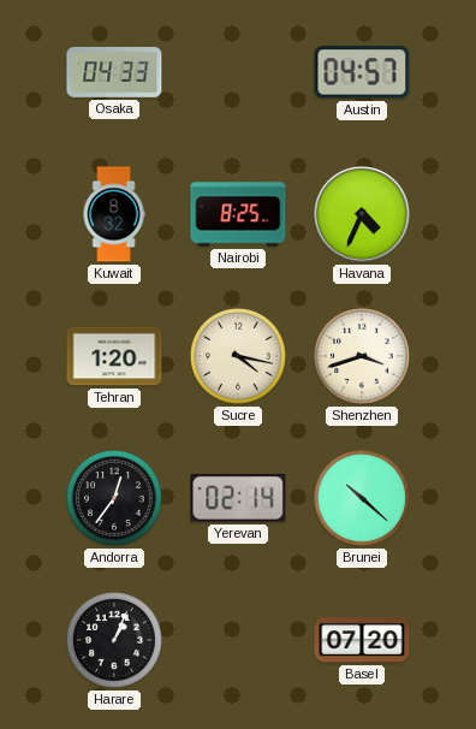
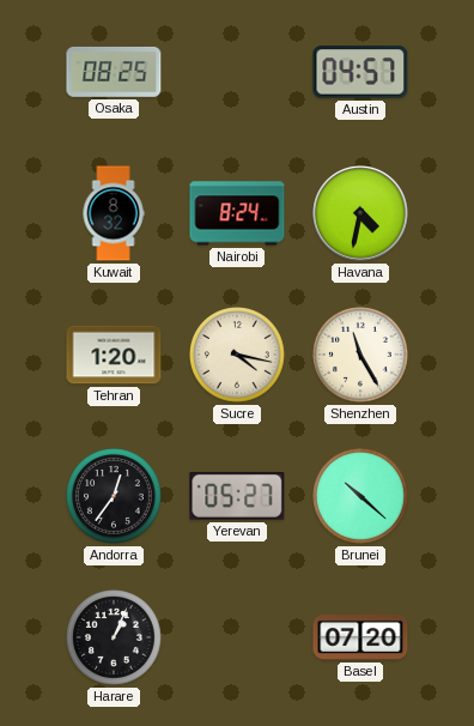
Osaka: 04:33 -> 08:25 (114, 72)
Nairobi: 8:25 -> 8:24 (237, 213)
Havana: 4:34 -> 4:32 (360, 213)
Shenzhen: 3:42 -> 11:25 (361, 356)
Yerevan: 02:14 -> 05:27 (237, 496)
